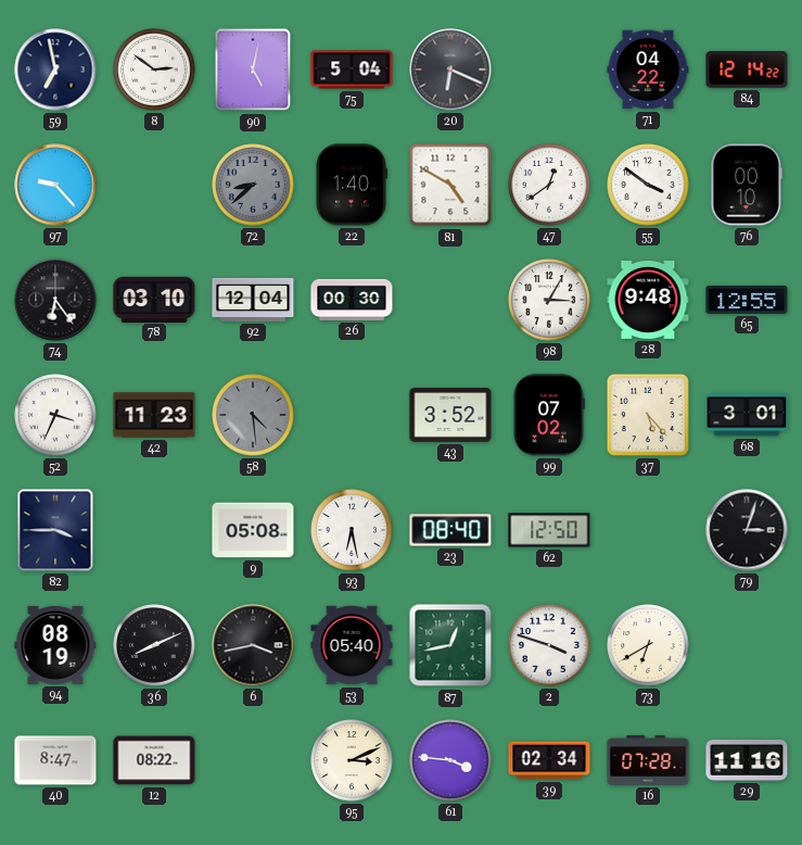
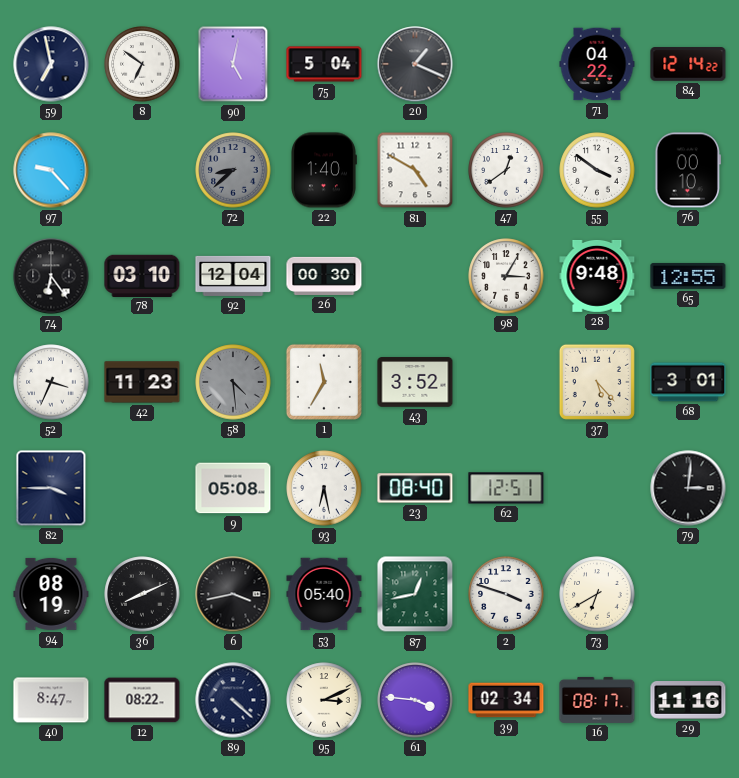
8: 2:51 -> 6:51 (142, 64)
20: 6:19 -> 1:19 (415, 64)
1: none -> 11:35 (324, 382)
99: 07:02 -> none (549, 415)
62: 12:50 -> 12:51 (506, 488)
79: 3:03 -> 3:01 (688, 488)
89: none -> 4:22 (233, 700)
16: 07:28 -> 08:17 (597, 700)
